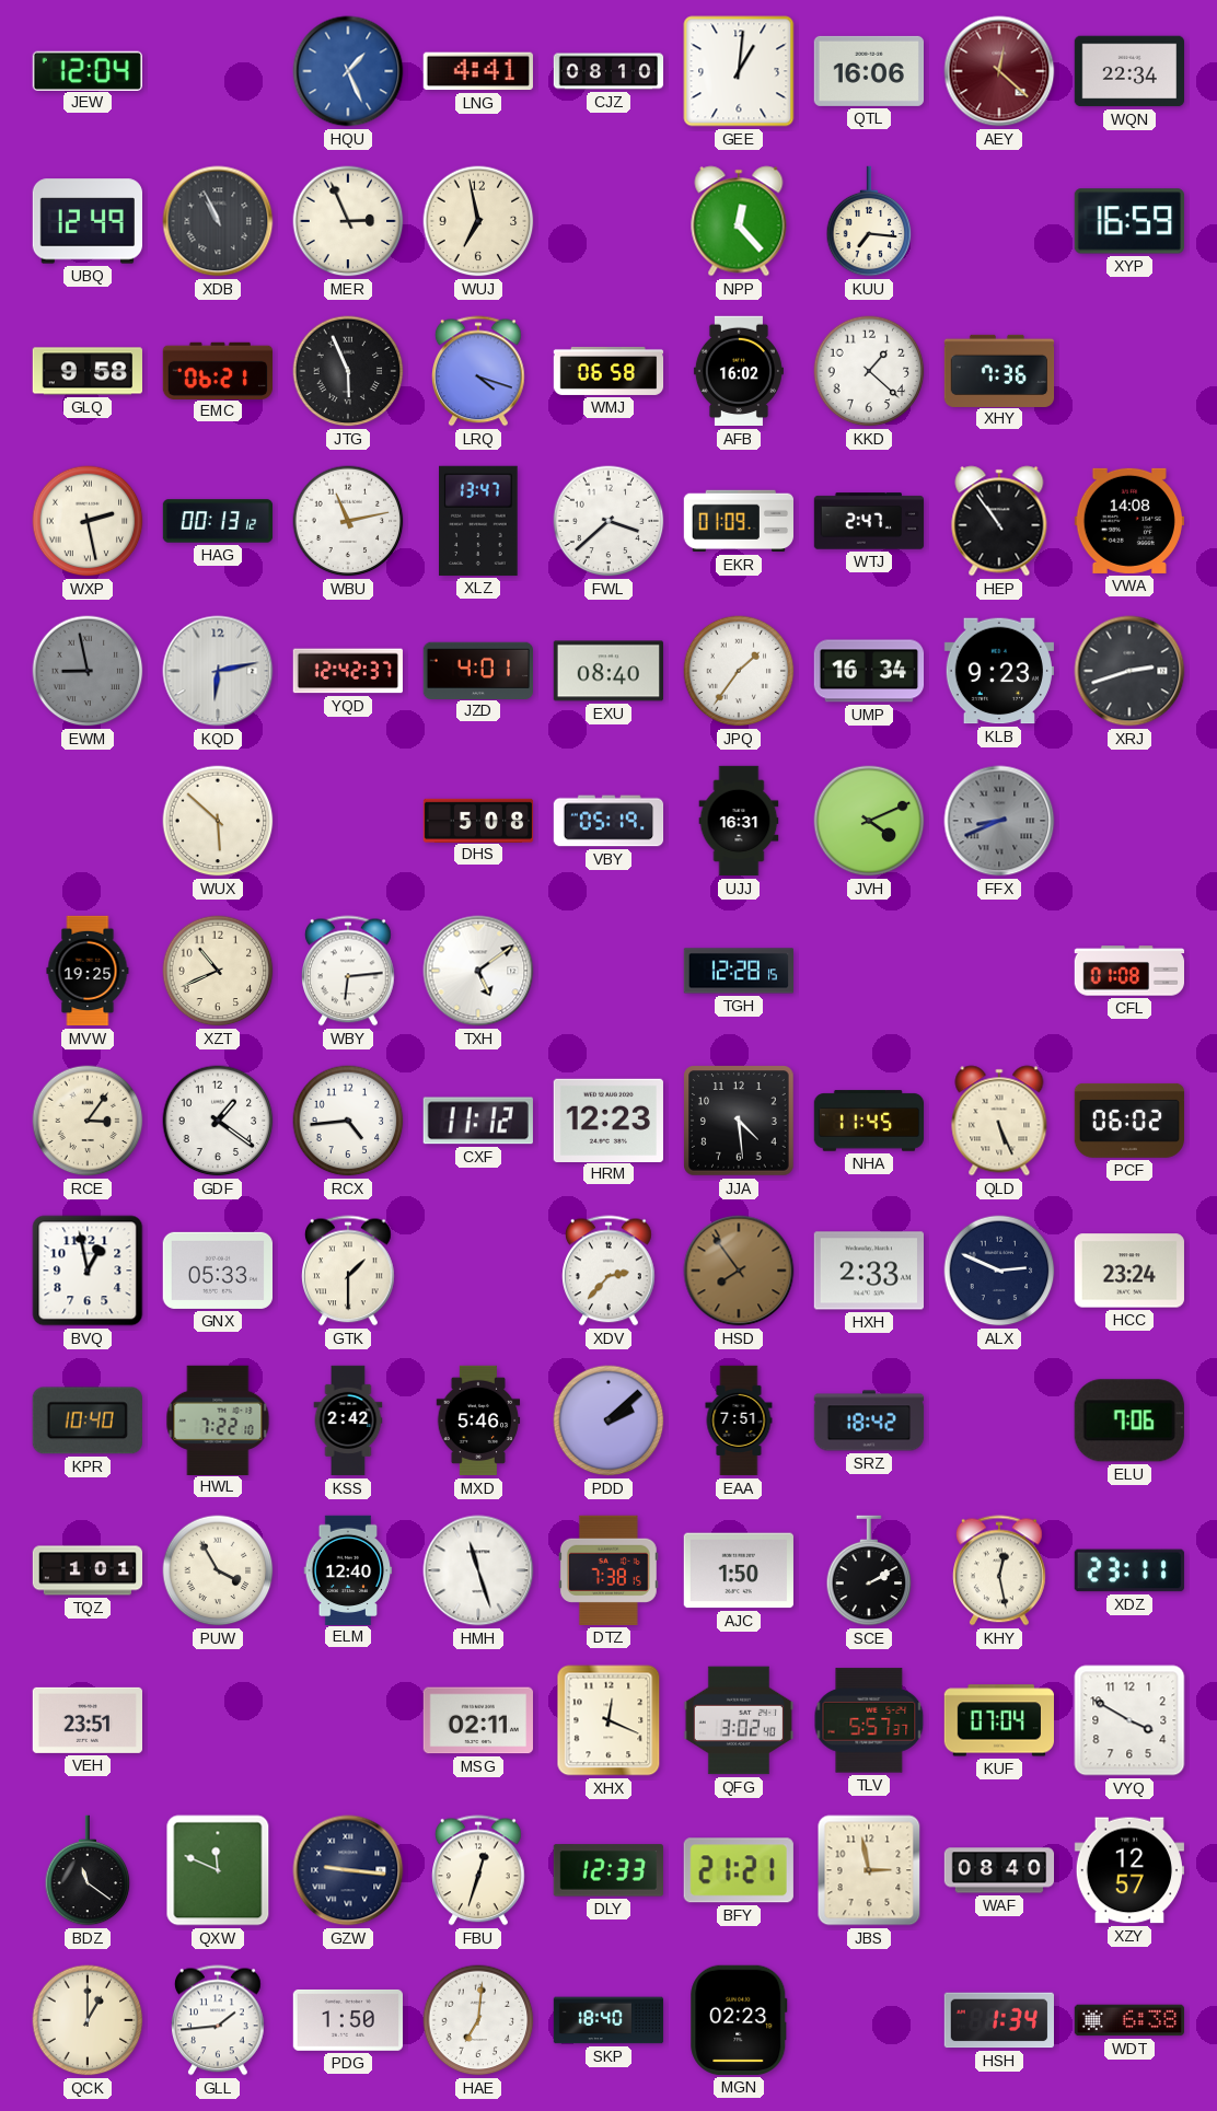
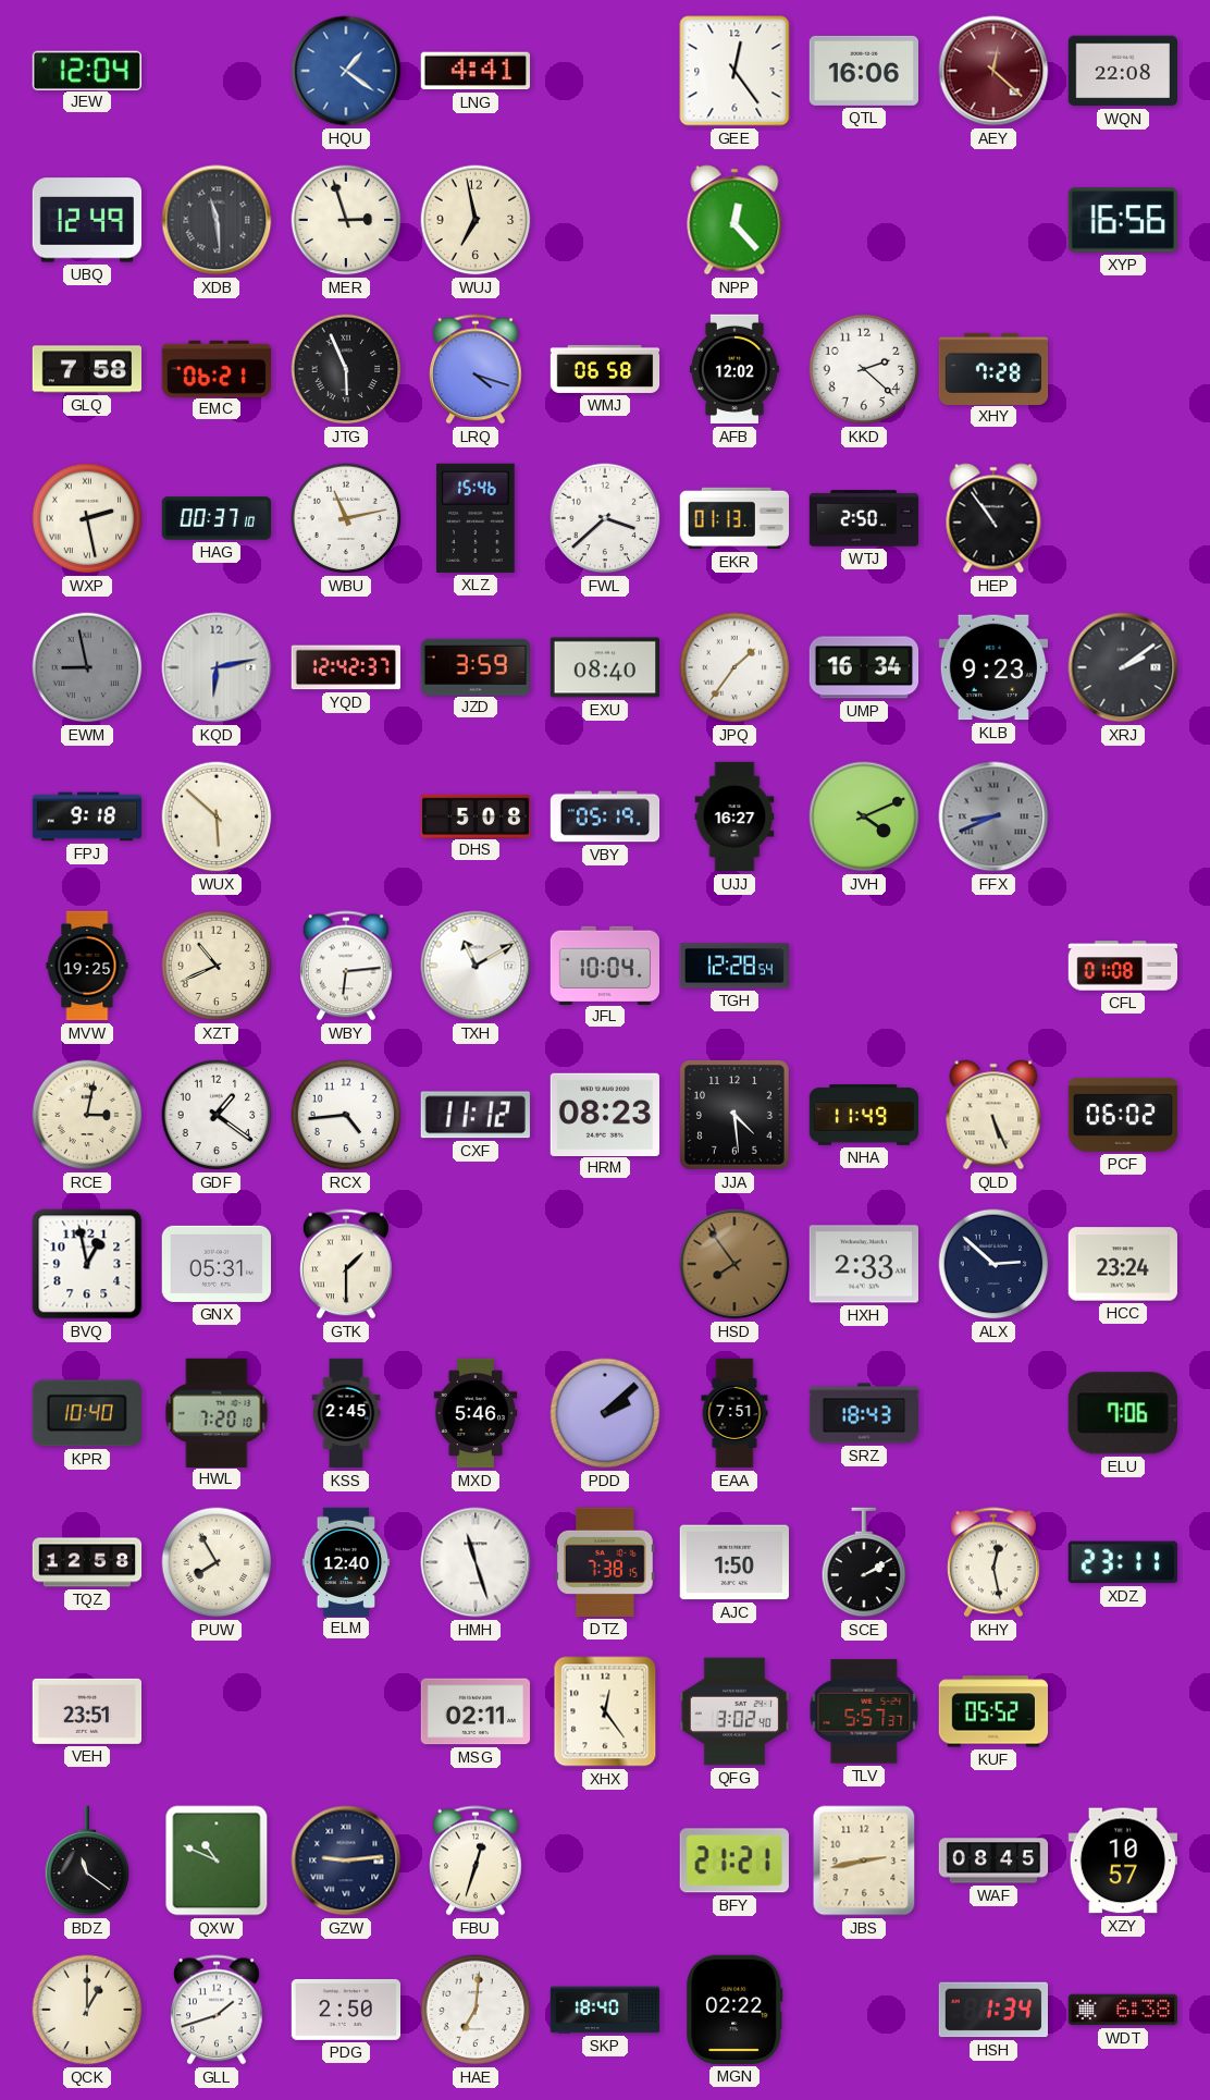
HQU: 1:26 -> 1:21 (346, 71)
CJZ: 08:10 -> none (608, 71)
GEE: 1:01 -> 12:24 (734, 71)
WQN: 22:34 -> 22:08 (1122, 71)
XDB: 10:56 -> 11:29 (217, 220)
MER: 2:56 -> 2:57 (346, 220)
KUU: 7:16 -> none (869, 221)
XYP: 16:59 -> 16:56 (1123, 220)
GLQ: 9:58 -> 7:58 (87, 369)
AFB: 16:02 -> 12:02 (734, 369)
KKD: 1:22 -> 2:22 (864, 369)
XHY: 7:36 -> 7:28 (993, 368)
HAG: 00:13 -> 00:37 (217, 518)
XLZ: 13:47 -> 15:46 (476, 518)
EKR: 01:09 -> 01:13 (733, 518)
WTJ: 2:47 -> 2:50 (864, 518)
VWA: 14:08 -> none (1129, 521)
JZD: 4:01 -> 3:59 (474, 666)
XRJ: 2:42 -> 2:09 (1123, 667)
FPJ: none -> 9:18 (87, 816)
UJJ: 16:31 -> 16:27 (734, 816)
TXH: 5:09 -> 11:10 (476, 966)
JFL: none -> 10:04 (604, 965)
TGH: 12:28:15 -> 12:28:54 (733, 966)
RCE: 3:06 -> 3:02 (87, 1115)
HRM: 12:23 -> 08:23 (604, 1114)
NHA: 11:45 -> 11:49 (864, 1115)
GNX: 05:33 -> 05:31 (215, 1264)
XDV: 2:37 -> none (610, 1271)
ALX: 2:49 -> 2:52 (993, 1264)
HWL: 7:22 -> 7:20 (217, 1412)
KSS: 2:42 -> 2:45 (346, 1413)
SRZ: 18:42 -> 18:43 (864, 1413)
TQZ: 1:01 -> 12:58 (87, 1562)
PUW: 3:55 -> 7:55 (217, 1562)
XHX: 12:19 -> 12:24 (605, 1711)
KUF: 07:04 -> 05:52 (992, 1711)
VYQ: 3:50 -> none (1129, 1720)
QXW: 11:49 -> 10:49 (217, 1860)
GZW: 9:16 -> 9:14 (346, 1860)
DLY: 12:33 -> none (608, 1870)
JBS: 2:58 -> 2:43 (864, 1860)
WAF: 08:40 -> 08:45 (993, 1860)
XZY: 12:57 -> 10:57 (1122, 1860)
GLL: 1:44 -> 1:42 (218, 2010)
PDG: 1:50 -> 2:50 (345, 2010)
MGN: 02:23 -> 02:22 (734, 2010)
